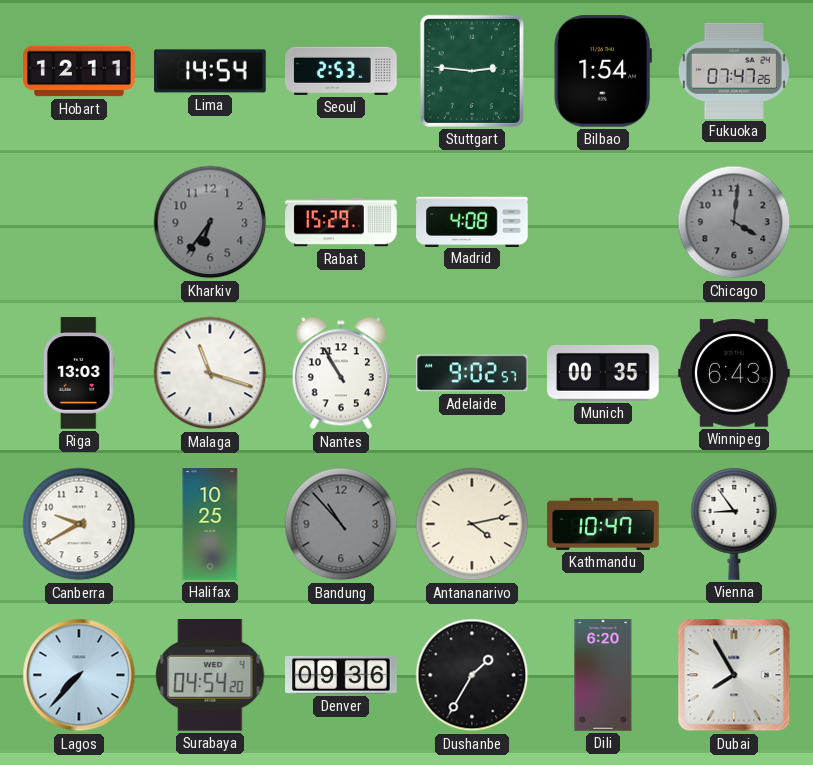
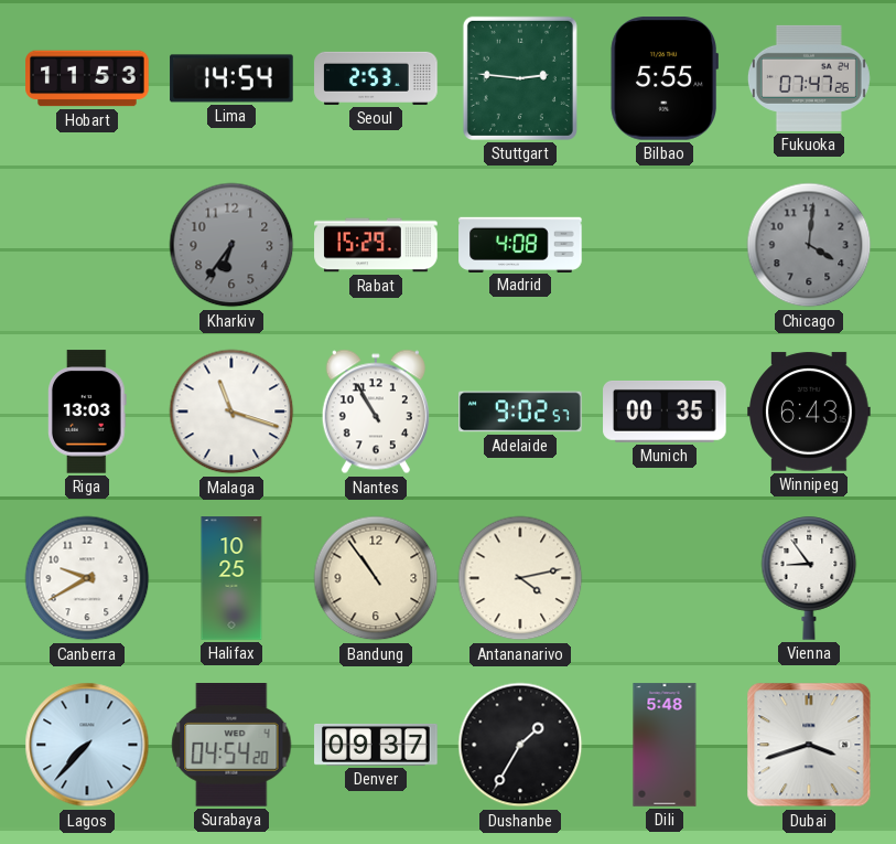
Hobart: 12:11 -> 11:53 (87, 78)
Bilbao: 1:54 -> 5:55 (665, 78)
Bandung: 10:53 -> 10:54 (376, 578)
Bandung dial: grey -> cream (376, 578)
Kathmandu: 10:47 -> none (603, 524)
Denver: 09:36 -> 09:37 (376, 745)
Dili: 6:20 -> 5:48 (665, 745)
Dubai: 7:55 -> 3:42 (809, 745)
